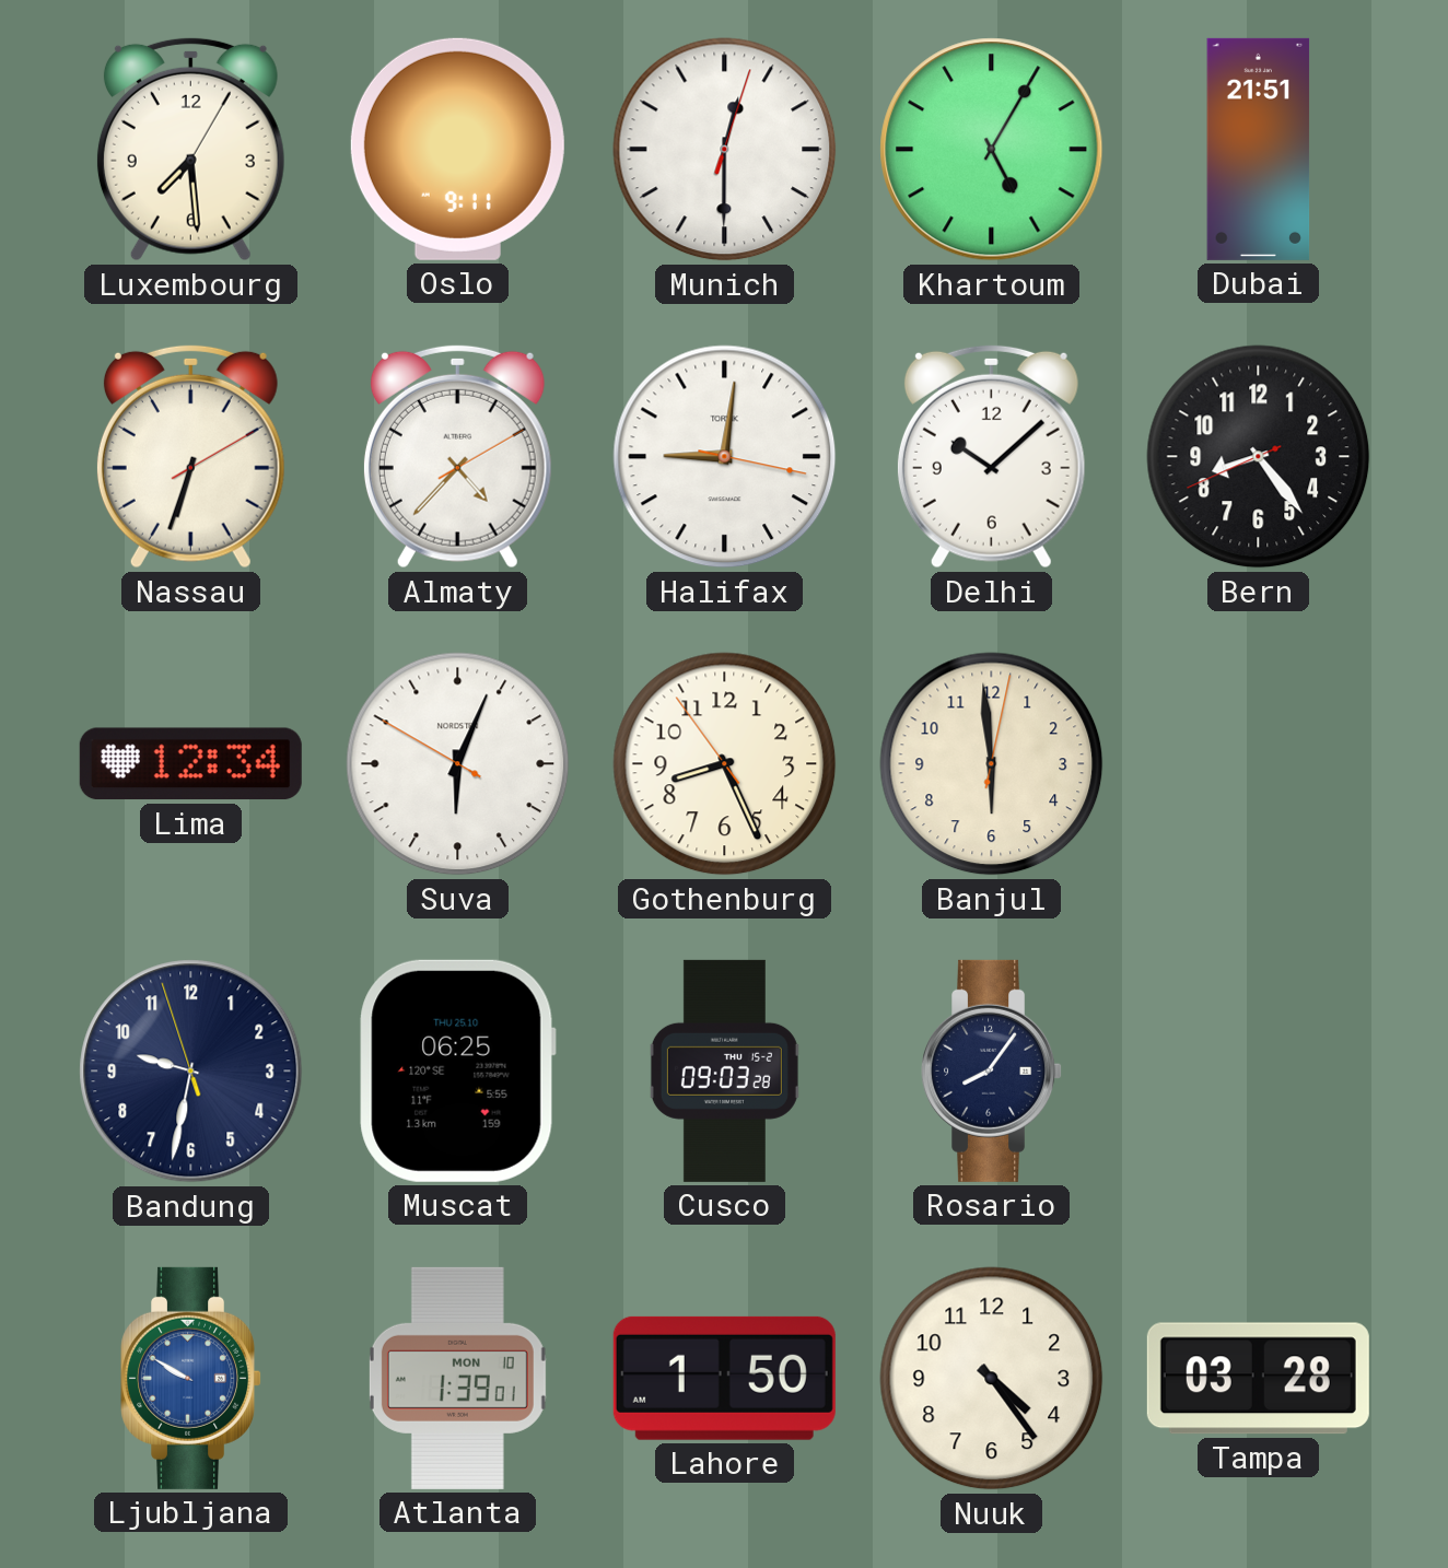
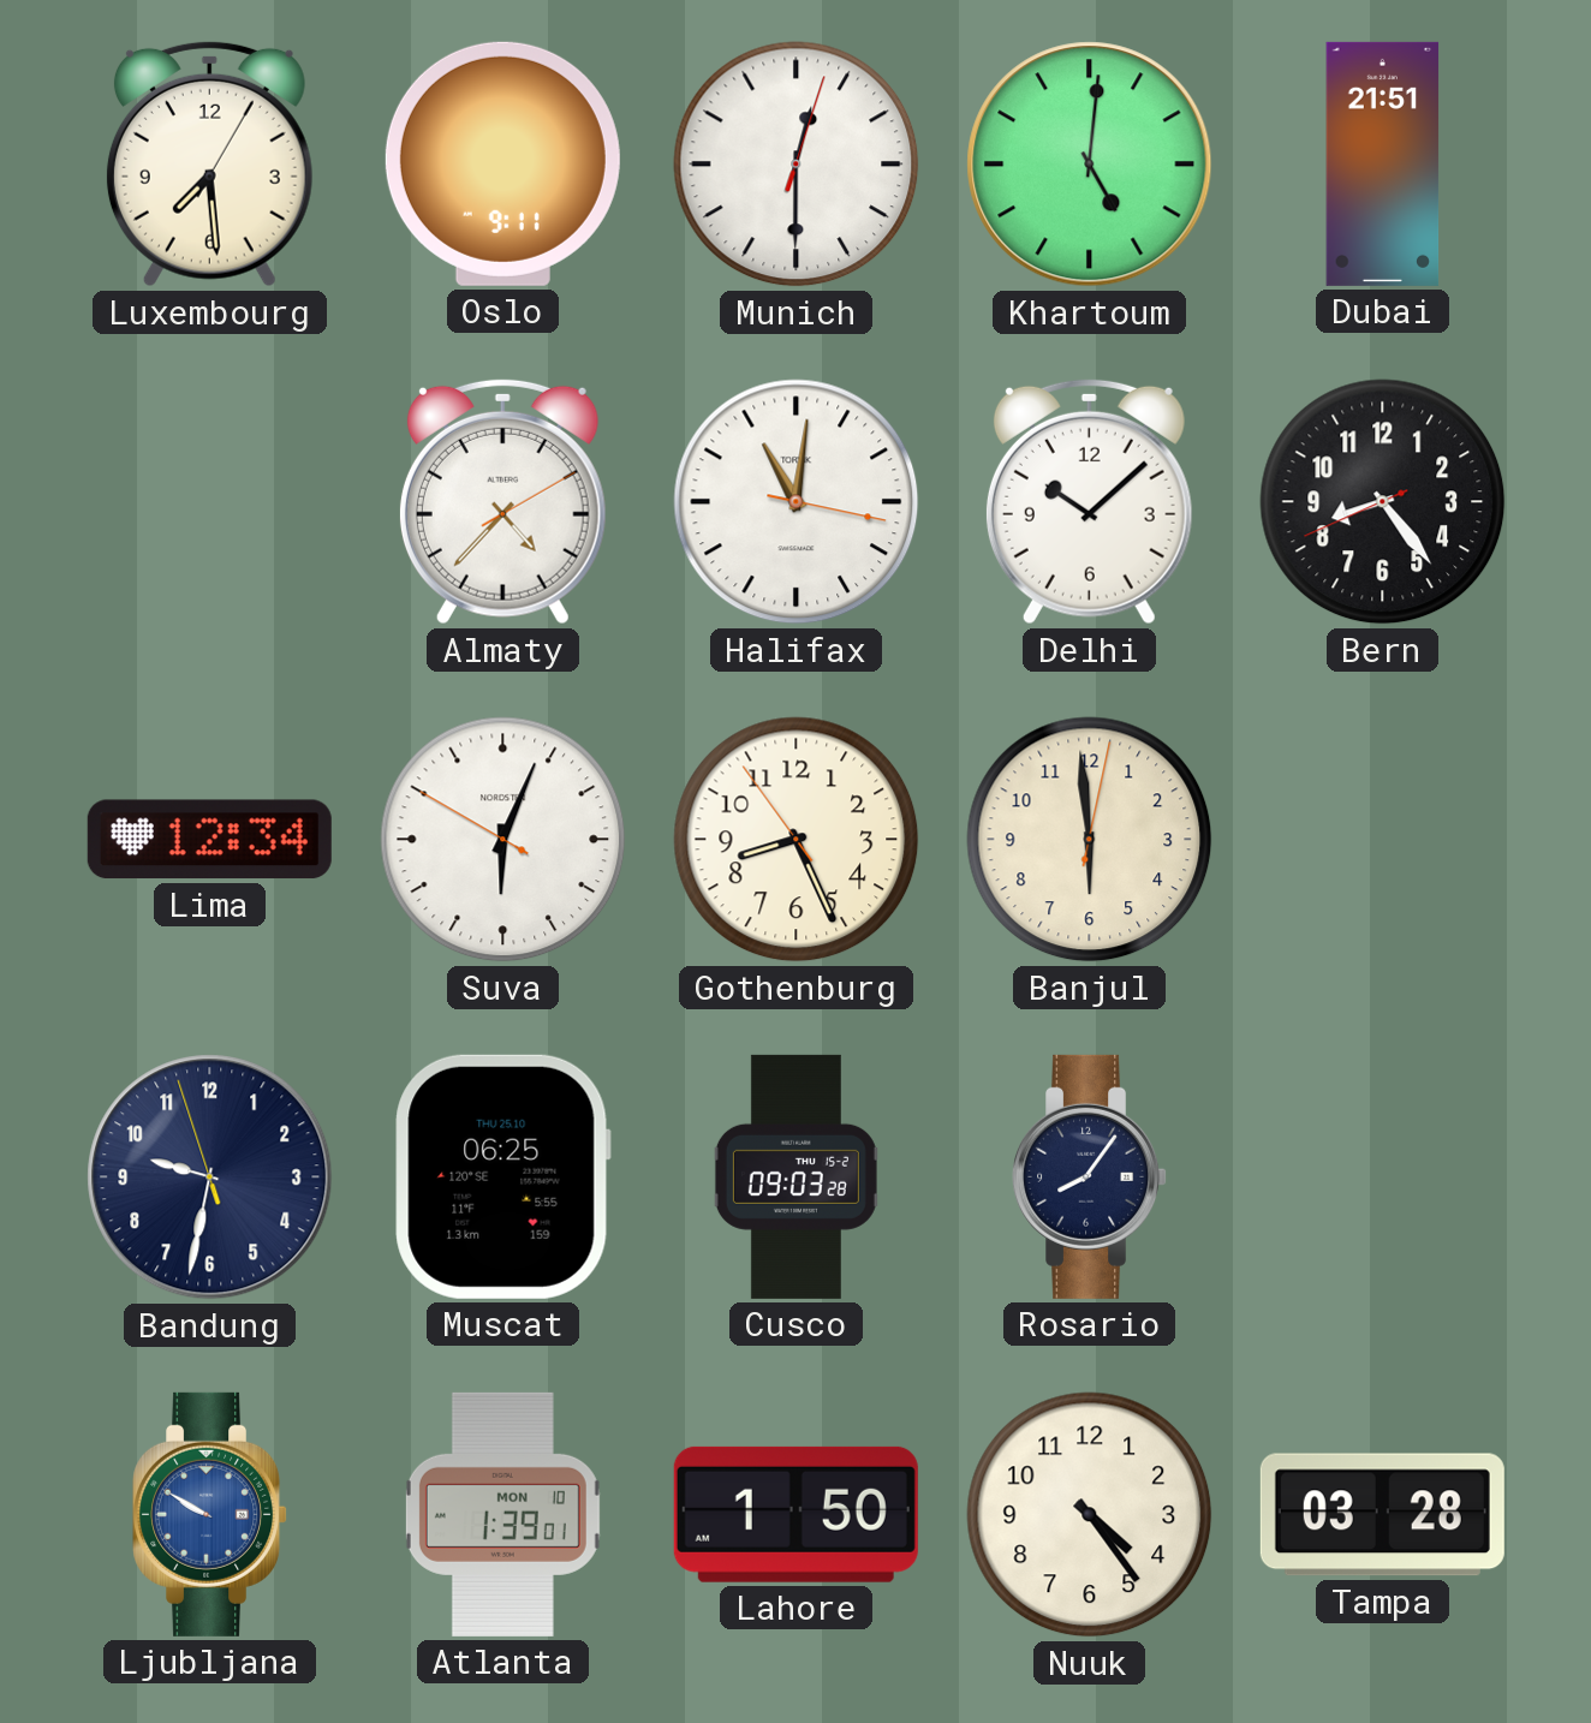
Khartoum: 5:05 -> 5:01 (1090, 165)
Nassau: 6:33 -> none (190, 456)
Halifax: 9:01 -> 11:01 (797, 502)
